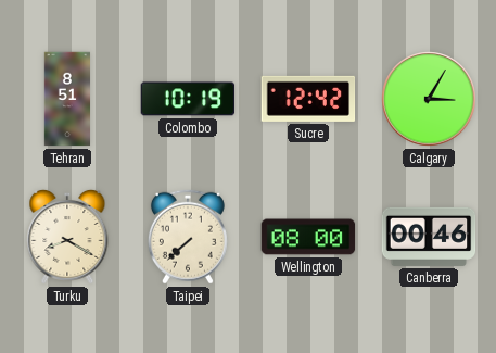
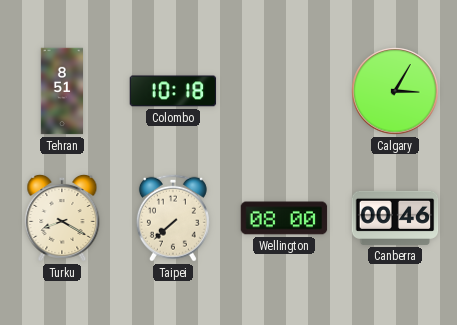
Colombo: 10:19 -> 10:18 (173, 91)
Sucre: 12:42 -> none (308, 99)
